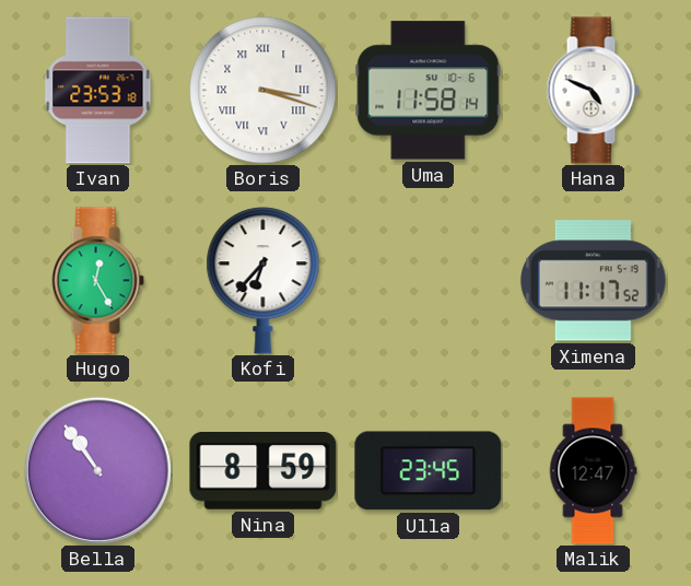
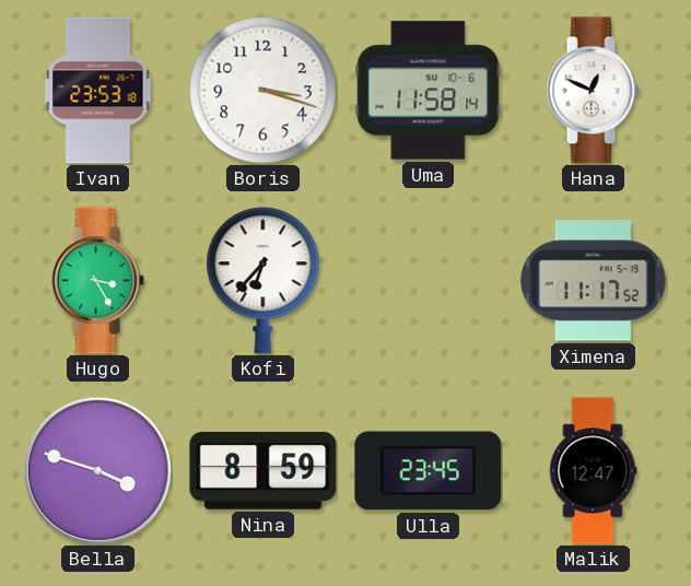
Boris numerals: Roman -> Arabic (263, 91)
Hana: 4:49 -> 12:49 (593, 91)
Hugo: 12:25 -> 3:25 (97, 281)
Bella: 10:54 -> 3:48 (97, 470)
